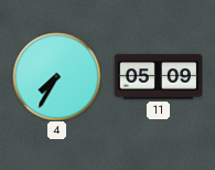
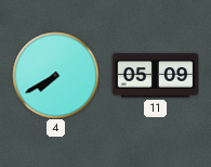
4: 7:35 -> 7:40 (55, 75)
